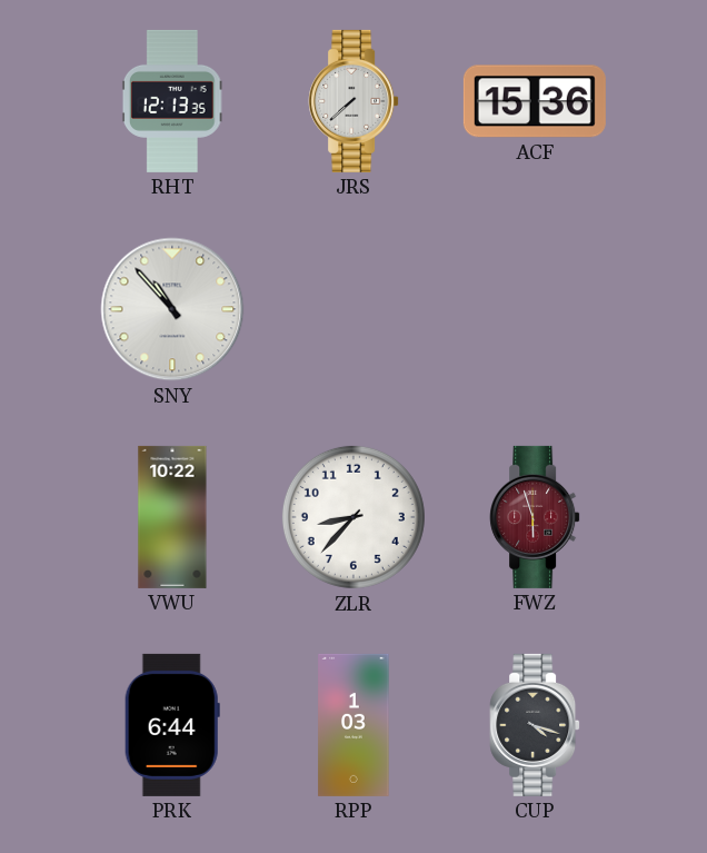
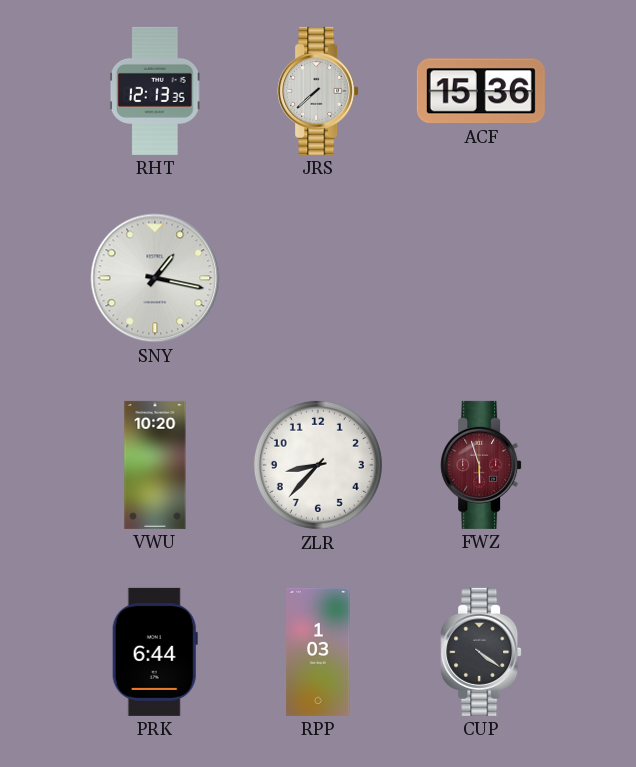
SNY: 10:53 -> 1:17 (155, 278)
VWU: 10:22 -> 10:20 (155, 465)
CUP: 4:18 -> 4:21 (481, 652)
